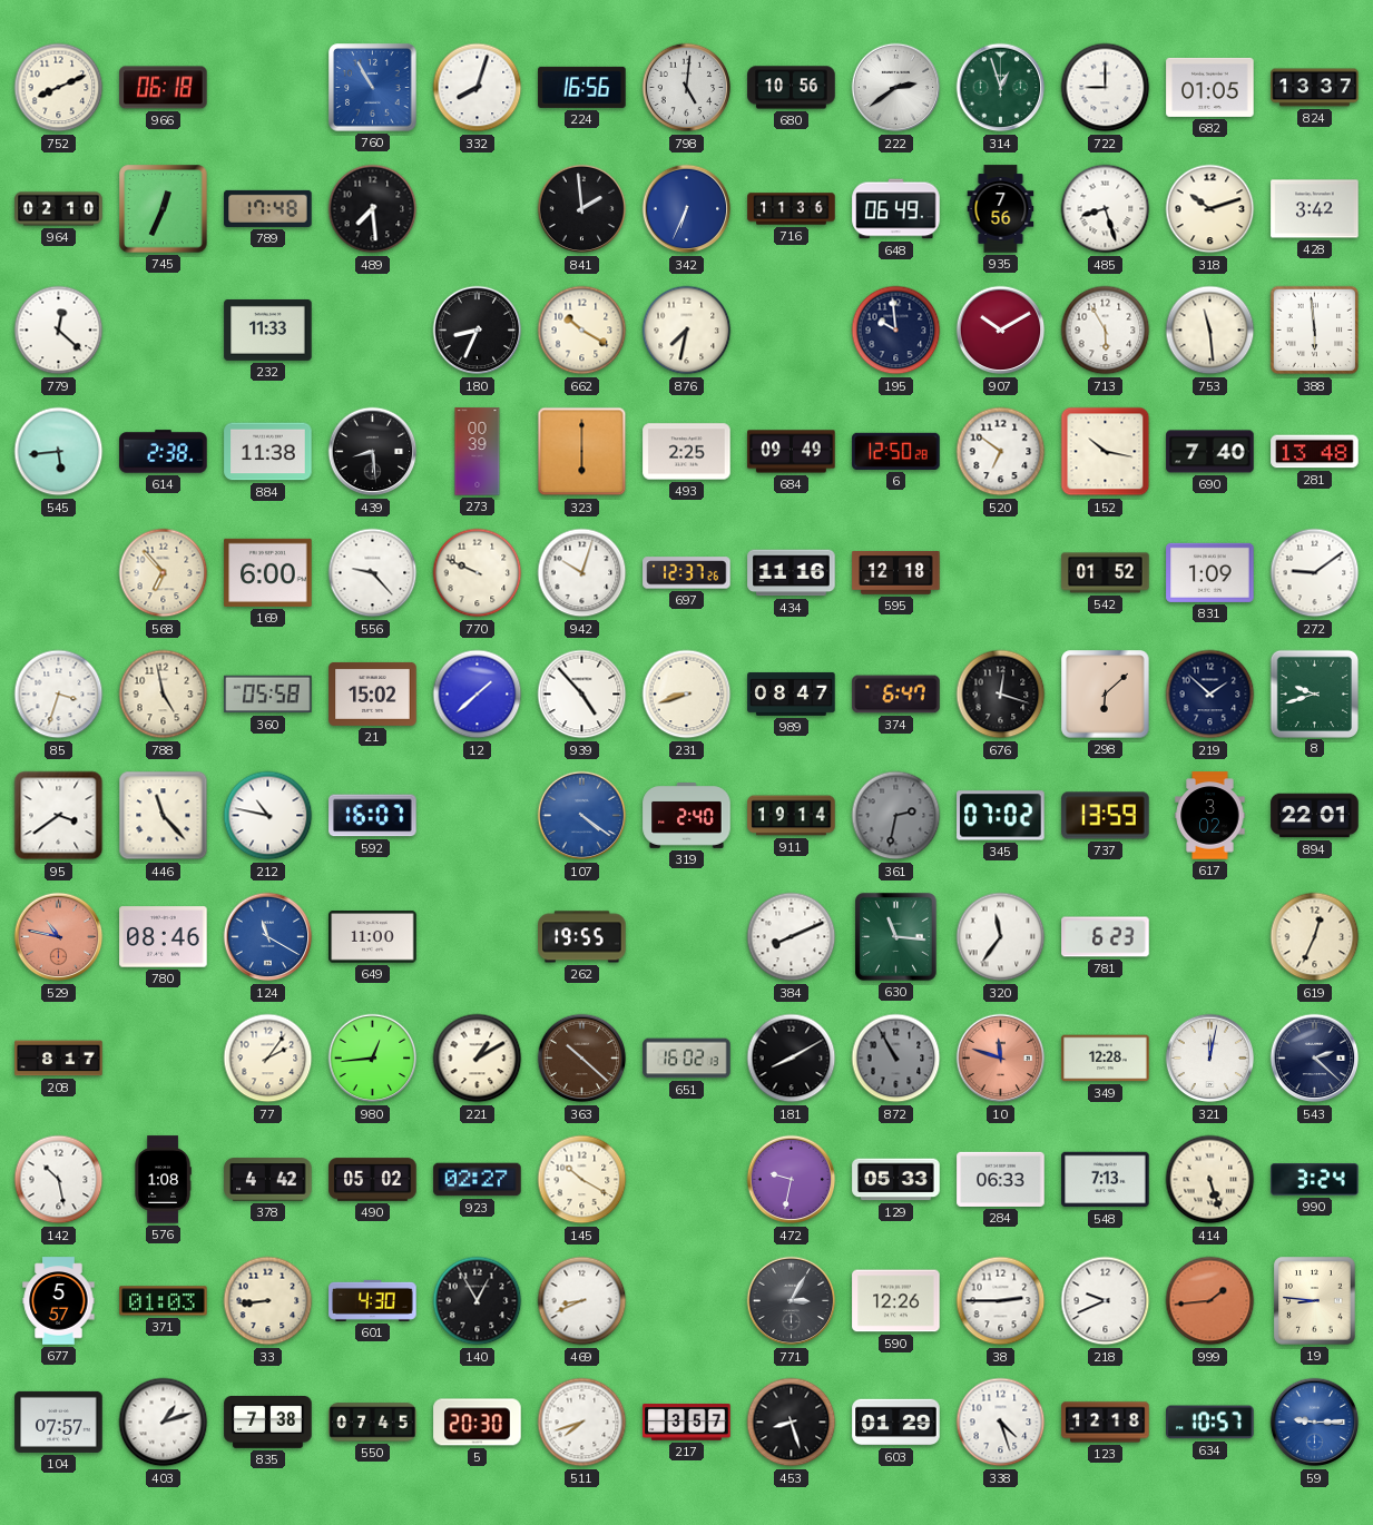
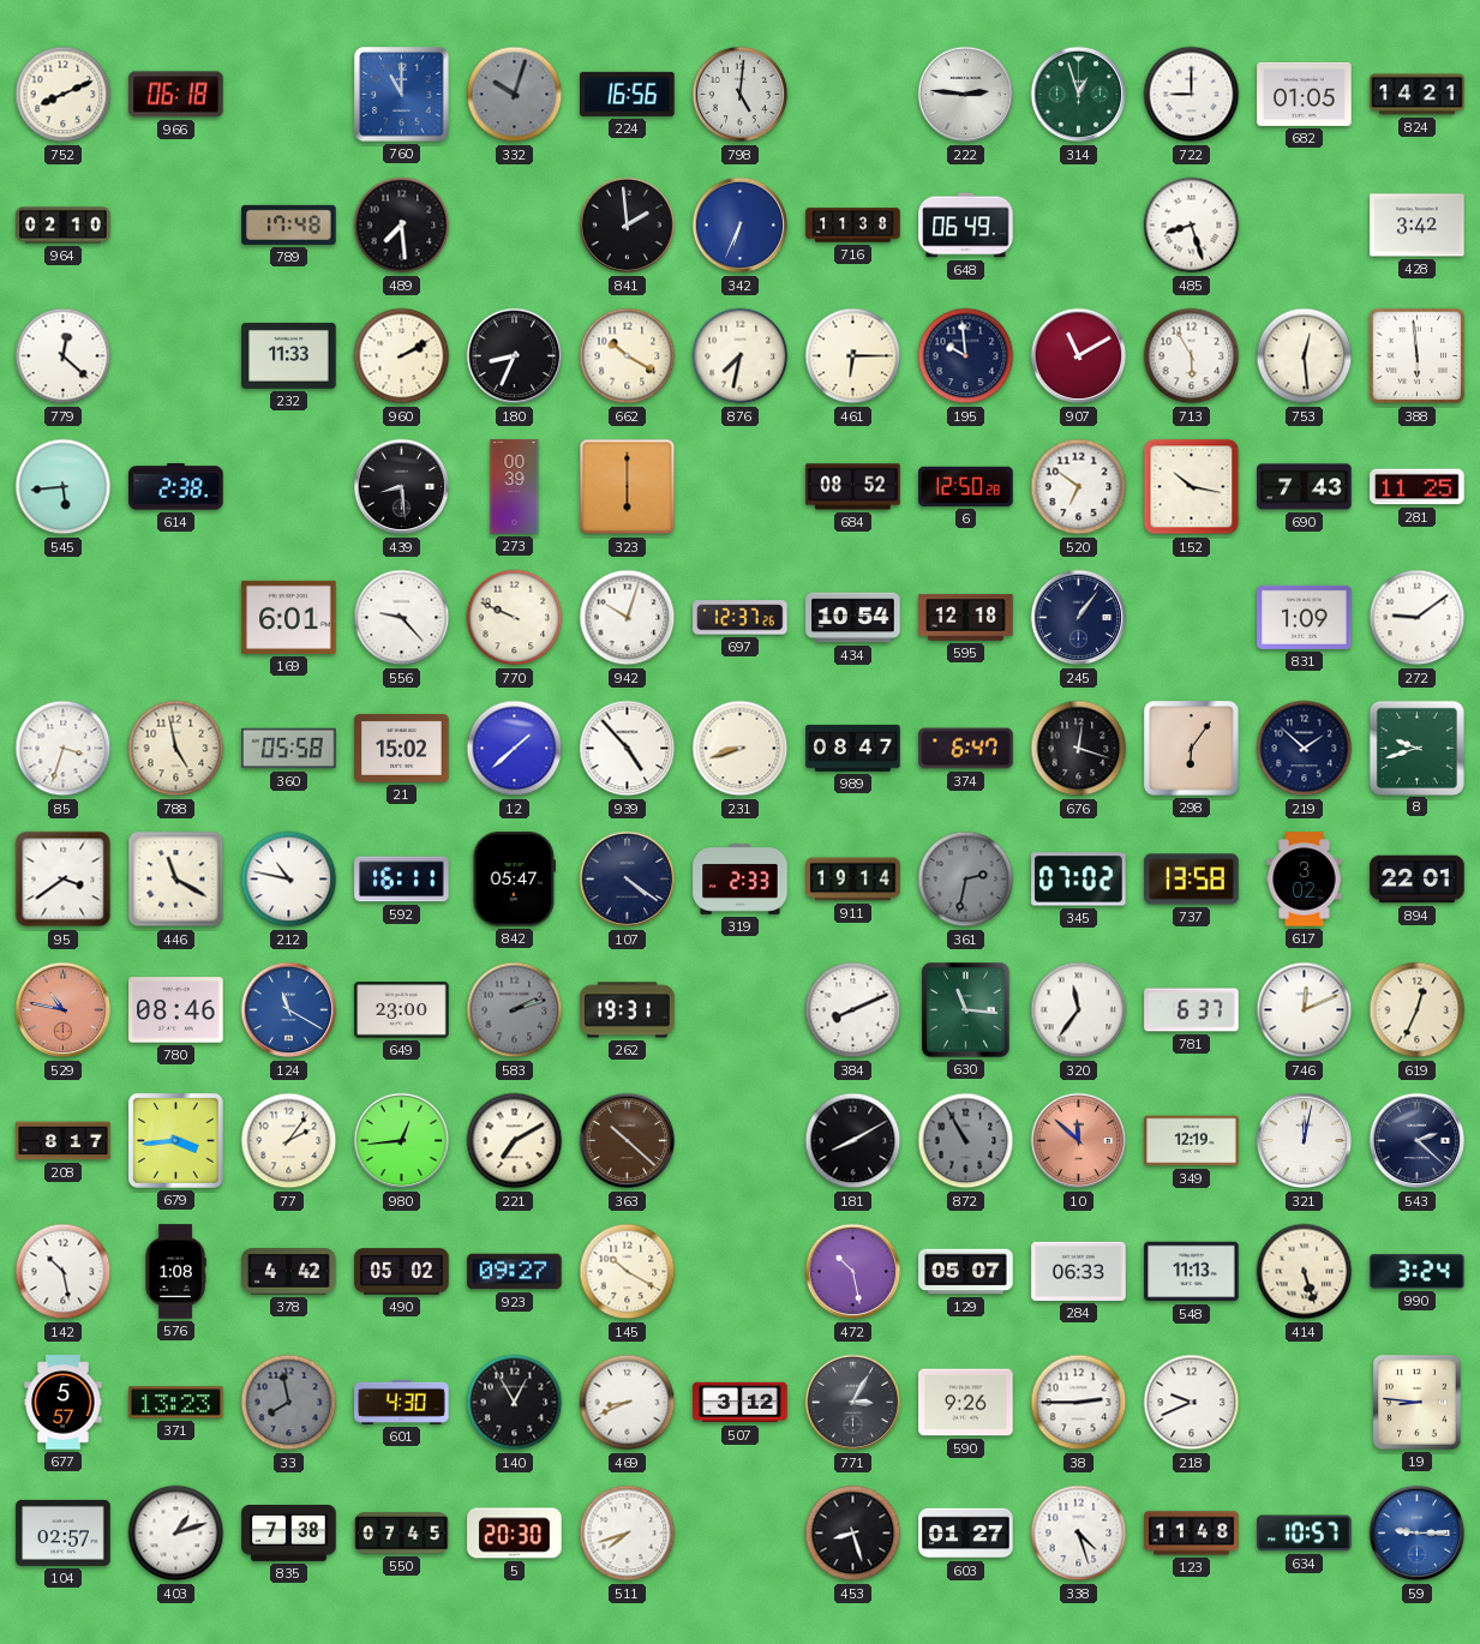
760: 10:55 -> 11:00 (402, 95)
332: 8:03 -> 10:03 (515, 95)
332 dial: white -> grey (515, 95)
680: 10:56 -> none (792, 88)
222: 2:39 -> 2:46 (966, 95)
824: 13:37 -> 14:21 (1418, 95)
745: 12:34 -> none (164, 209)
716: 11:36 -> 11:38 (853, 226)
935: 7:56 -> none (1001, 209)
318: 10:12 -> none (1210, 209)
960: none -> 2:10 (402, 356)
461: none -> 6:15 (853, 356)
907: 10:10 -> 11:10 (1079, 356)
753: 11:29 -> 12:29 (1305, 356)
884: 11:38 -> none (268, 452)
493: 2:25 -> none (687, 452)
684: 09:49 -> 08:52 (853, 487)
690: 7:40 -> 7:43 (1305, 487)
281: 13:48 -> 11:25 (1418, 487)
568: 6:53 -> none (164, 573)
169: 6:00 -> 6:01 (289, 617)
434: 11:16 -> 10:54 (853, 618)
245: none -> 1:06 (1079, 618)
542: 01:52 -> none (1106, 573)
298: 6:08 -> 6:06 (1192, 749)
446: 11:23 -> 11:20 (176, 880)
592: 16:07 -> 16:11 (402, 880)
842: none -> 05:47 (514, 880)
107 dial: blue -> navy (628, 880)
319: 2:40 -> 2:33 (741, 880)
737: 13:59 -> 13:58 (1192, 880)
649: 11:00 -> 23:00 (402, 1010)
583: none -> 2:12 (515, 1010)
262: 19:55 -> 19:31 (628, 1010)
781: 6:23 -> 6:37 (1192, 1010)
746: none -> 12:11 (1305, 1010)
679: none -> 3:44 (175, 1140)
221: 1:10 -> 7:10 (515, 1141)
651: 16:02 -> none (687, 1059)
10: 11:48 -> 11:52 (1079, 1141)
349: 12:28 -> 12:19 (1192, 1141)
923: 02:27 -> 09:27 (515, 1272)
472: 9:32 -> 10:28 (853, 1272)
129: 05:33 -> 05:07 (966, 1272)
548: 7:13 -> 11:13 (1192, 1272)
371: 01:03 -> 13:23 (176, 1403)
33: 8:44 -> 7:58 (289, 1403)
33 dial: cream -> grey (289, 1403)
507: none -> 3:12 (741, 1403)
590: 12:26 -> 9:26 (966, 1403)
999: 1:44 -> none (1210, 1301)
104: 07:57 -> 02:57 (64, 1532)
217: 3:57 -> none (687, 1423)
603: 01:29 -> 01:27 (966, 1534)
123: 12:18 -> 11:48 (1192, 1534)
